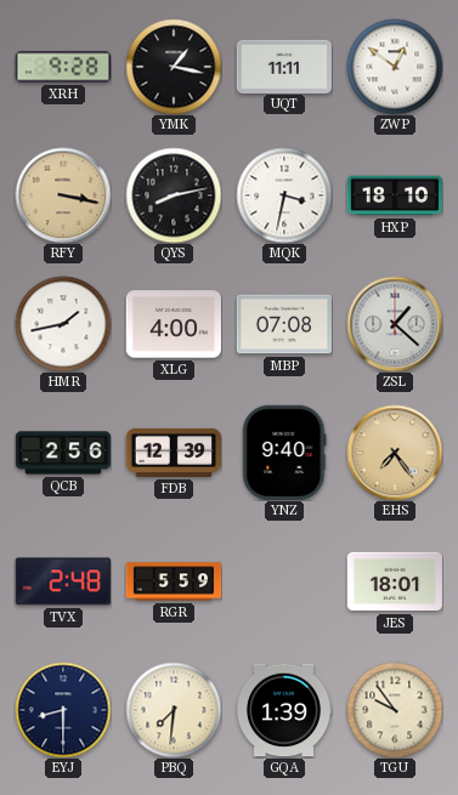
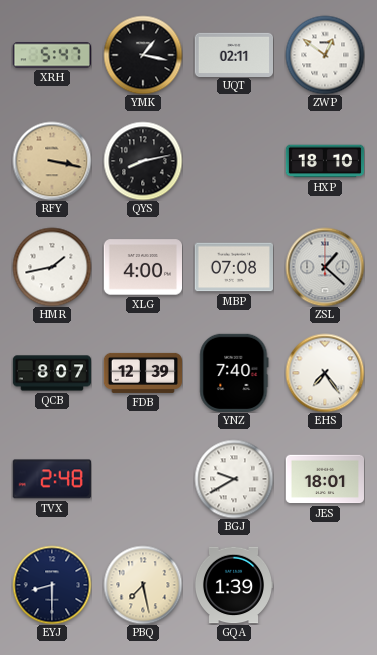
XRH: 9:28 -> 5:47 (51, 55)
UQT: 11:11 -> 02:11 (233, 54)
MQK: 3:32 -> none (284, 195)
QCB: 2:56 -> 8:07 (52, 373)
YNZ: 9:40 -> 7:40 (234, 372)
EHS dial: champagne -> white (325, 373)
RGR: 5:59 -> none (174, 581)
BGJ: none -> 9:40 (234, 479)
PBQ: 7:31 -> 7:28 (143, 585)
TGU: 9:54 -> none (395, 710)
